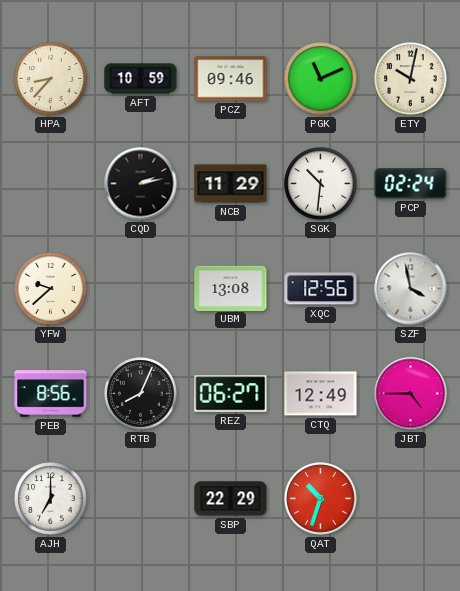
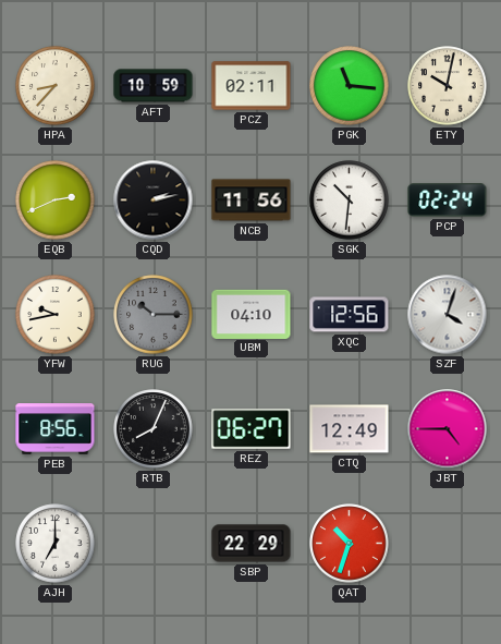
PCZ: 09:46 -> 02:11 (252, 86)
PGK: 11:11 -> 11:16 (350, 86)
EQB: none -> 2:41 (56, 201)
NCB: 11:29 -> 11:56 (252, 201)
YFW: 9:38 -> 9:43 (56, 315)
RUG: none -> 10:15 (154, 315)
UBM: 13:08 -> 04:10 (252, 314)
SZF: 3:58 -> 4:03 (448, 315)
